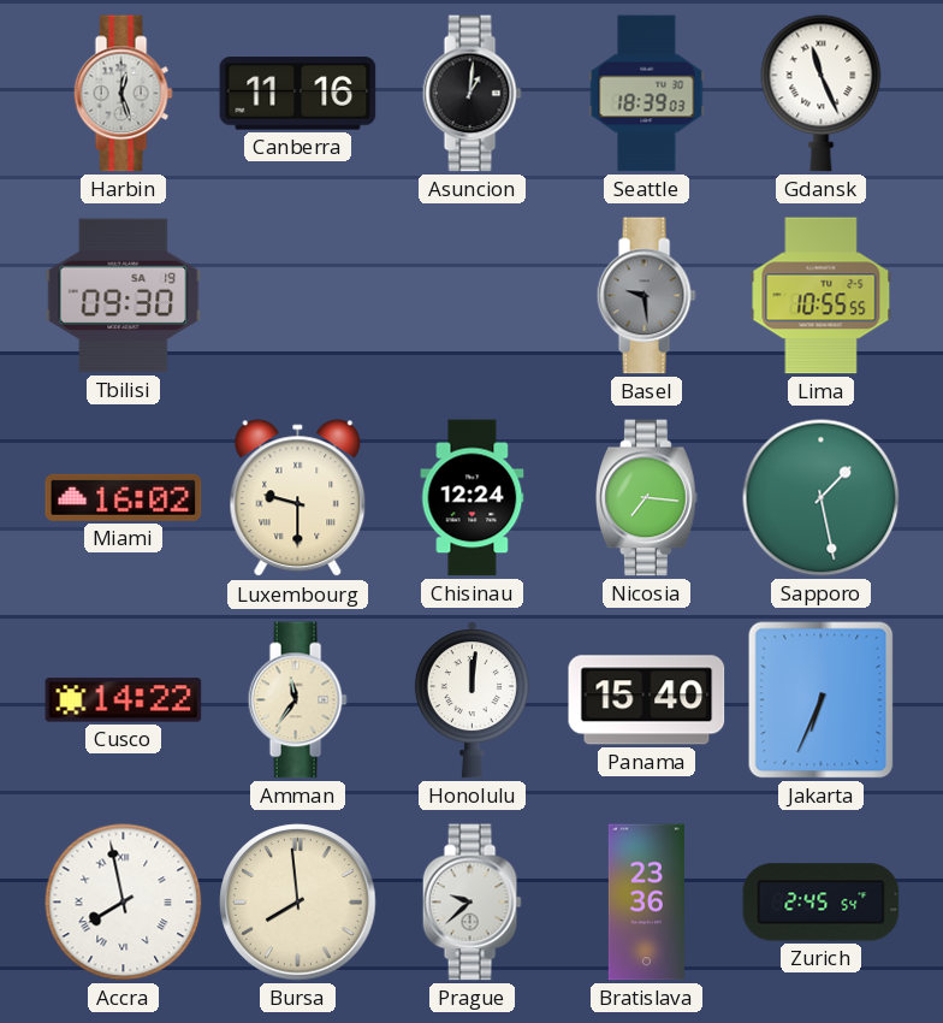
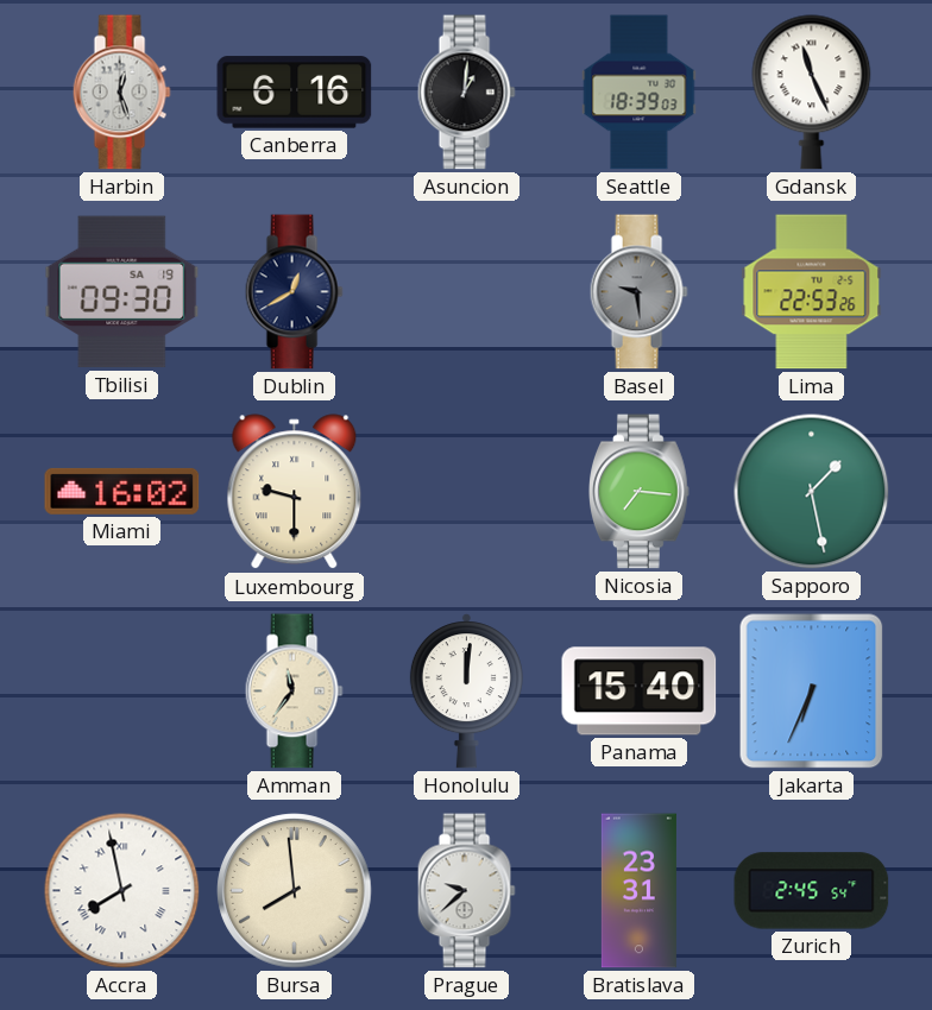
Canberra: 11:16 -> 6:16 (295, 93)
Dublin: none -> 12:40 (294, 292)
Lima: 10:55 -> 22:53 (812, 292)
Chisinau: 12:24 -> none (473, 498)
Cusco: 14:22 -> none (124, 700)
Bratislava: 23:36 -> 23:31 (638, 891)
